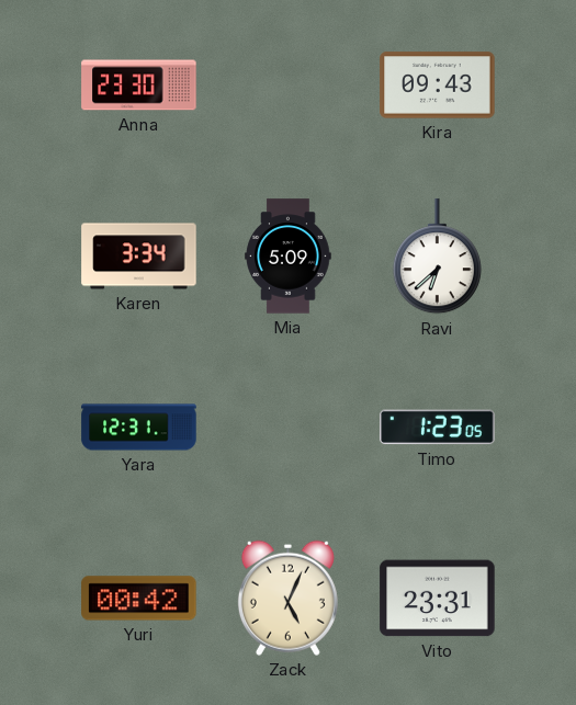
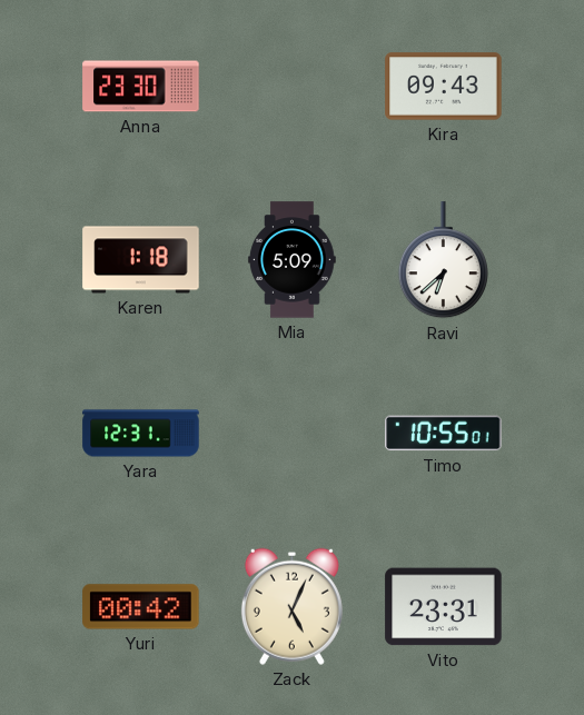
Karen: 3:34 -> 1:18 (141, 260)
Timo: 1:23 -> 10:55 (444, 434)
